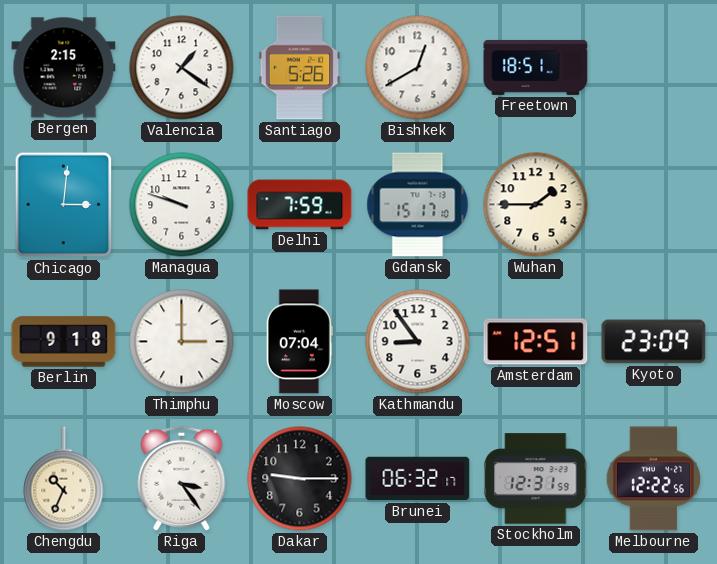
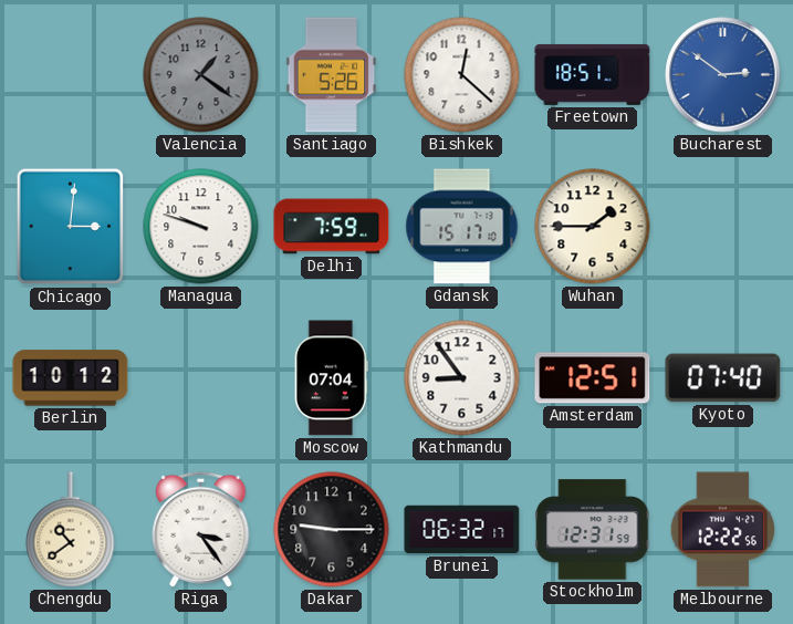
Bergen: 2:15 -> none (64, 68)
Valencia dial: white -> grey (201, 75)
Bishkek: 12:40 -> 12:22 (462, 75)
Bucharest: none -> 2:51 (723, 75)
Berlin: 9:18 -> 10:12 (71, 378)
Thimphu: 3:00 -> none (182, 342)
Kyoto: 23:09 -> 07:40 (723, 378)
Chengdu: 10:34 -> 10:39 (71, 530)
